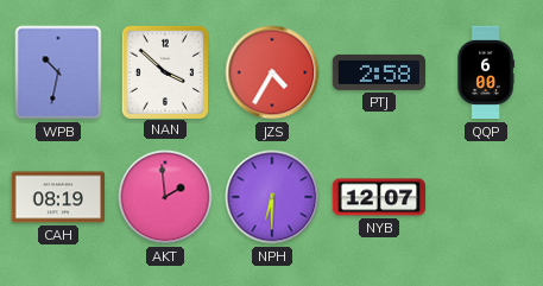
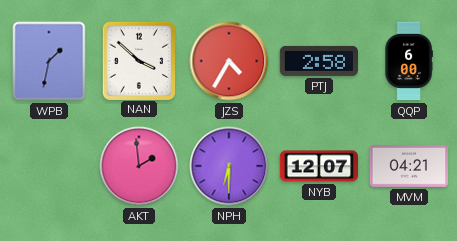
WPB: 10:32 -> 1:32 (49, 61)
CAH: 08:19 -> none (57, 197)
MVM: none -> 04:21 (408, 166)
